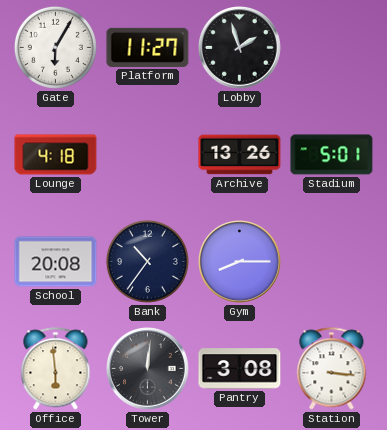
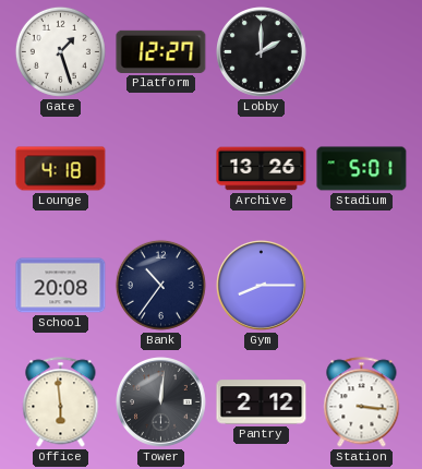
Gate: 6:05 -> 1:27 (60, 51)
Platform: 11:27 -> 12:27 (161, 51)
Lobby: 1:57 -> 2:00 (262, 52)
Pantry: 3:08 -> 2:12 (262, 402)
